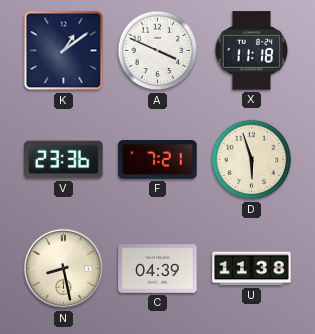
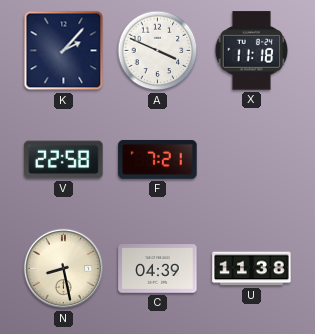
K: 1:09 -> 2:07 (64, 51)
V: 23:36 -> 22:58 (64, 160)
D: 5:57 -> none (252, 160)
